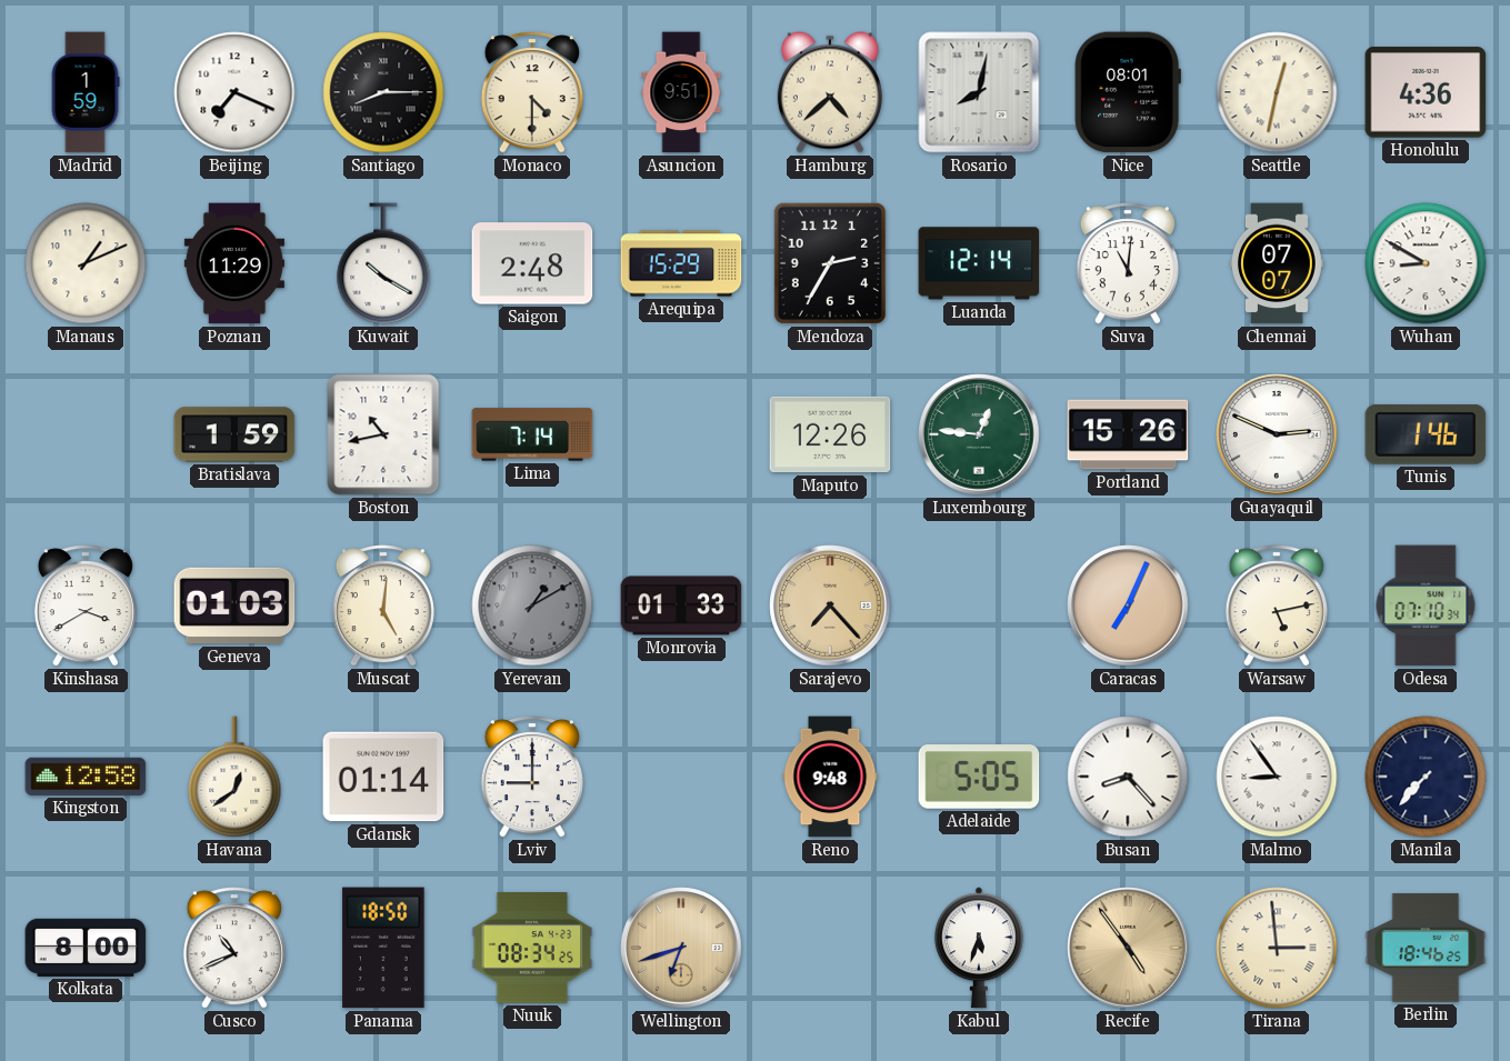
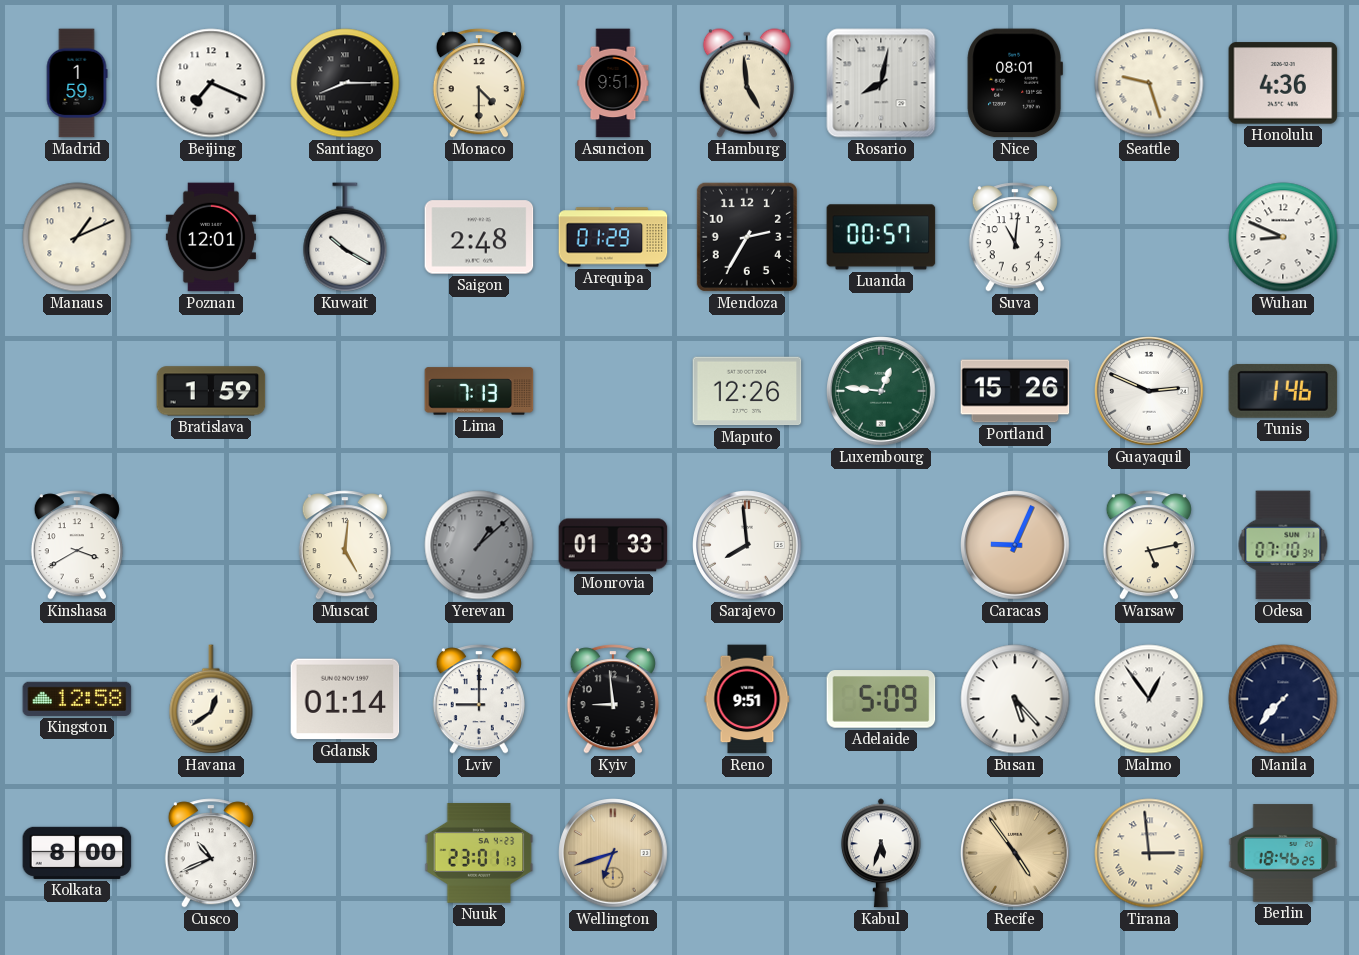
Hamburg: 4:38 -> 4:59 (747, 83)
Seattle: 12:32 -> 9:27 (1149, 83)
Poznan: 11:29 -> 12:01 (211, 237)
Arequipa: 15:29 -> 01:29 (613, 237)
Luanda: 12:14 -> 00:57 (881, 237)
Chennai: 07:07 -> none (1277, 263)
Wuhan: 8:50 -> 8:49 (1283, 237)
Boston: 10:43 -> none (383, 434)
Lima: 7:14 -> 7:13 (479, 391)
Geneva: 01:03 -> none (234, 605)
Yerevan: 1:10 -> 1:08 (479, 545)
Sarajevo: 7:23 -> 7:59 (747, 545)
Sarajevo dial: champagne -> white (747, 545)
Caracas: 7:04 -> 9:04 (1015, 545)
Kyiv: none -> 8:59 (613, 699)
Reno: 9:48 -> 9:51 (747, 699)
Adelaide: 5:05 -> 5:09 (881, 699)
Busan: 8:23 -> 5:23 (1015, 699)
Malmo: 8:54 -> 12:54 (1149, 699)
Panama: 18:50 -> none (383, 948)
Nuuk: 08:34 -> 23:01 (479, 853)
